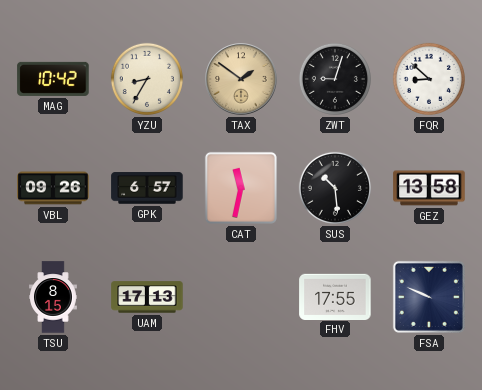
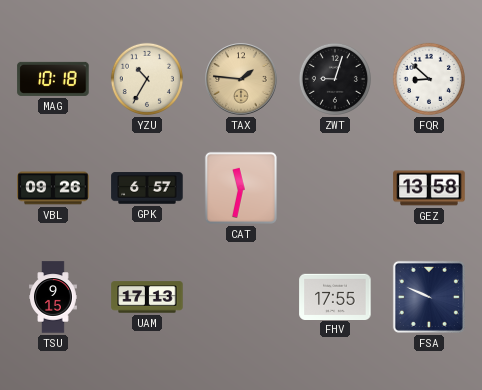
MAG: 10:42 -> 10:18 (53, 79)
YZU: 8:35 -> 10:35 (147, 79)
TAX: 1:51 -> 1:46 (241, 79)
SUS: 10:29 -> none (335, 188)
TSU: 8:15 -> 9:15 (53, 297)
